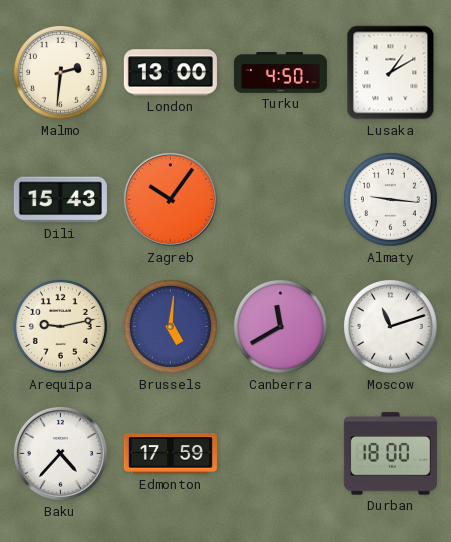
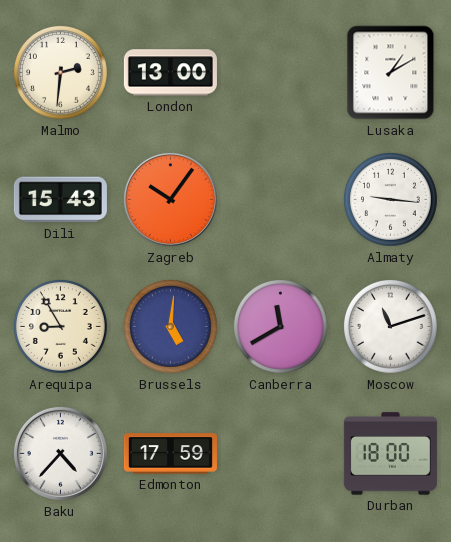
Turku: 4:50 -> none (280, 73)
Arequipa: 9:13 -> 8:55 (61, 327)
